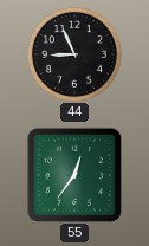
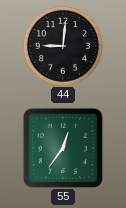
44: 8:56 -> 9:01 (63, 46)
